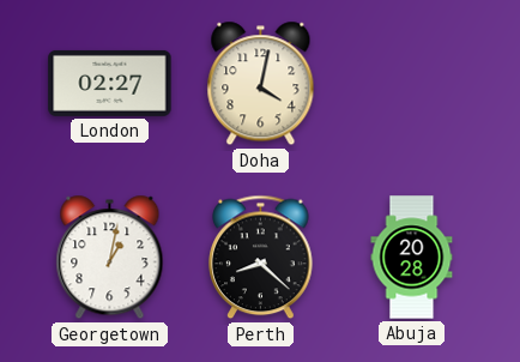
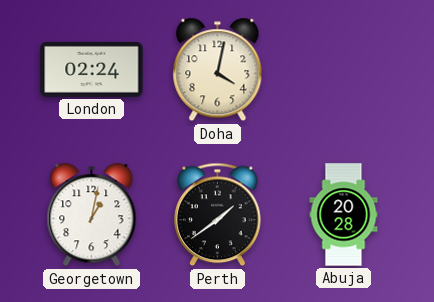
London: 02:27 -> 02:24 (92, 69)
Perth: 8:22 -> 1:39 (218, 215)
